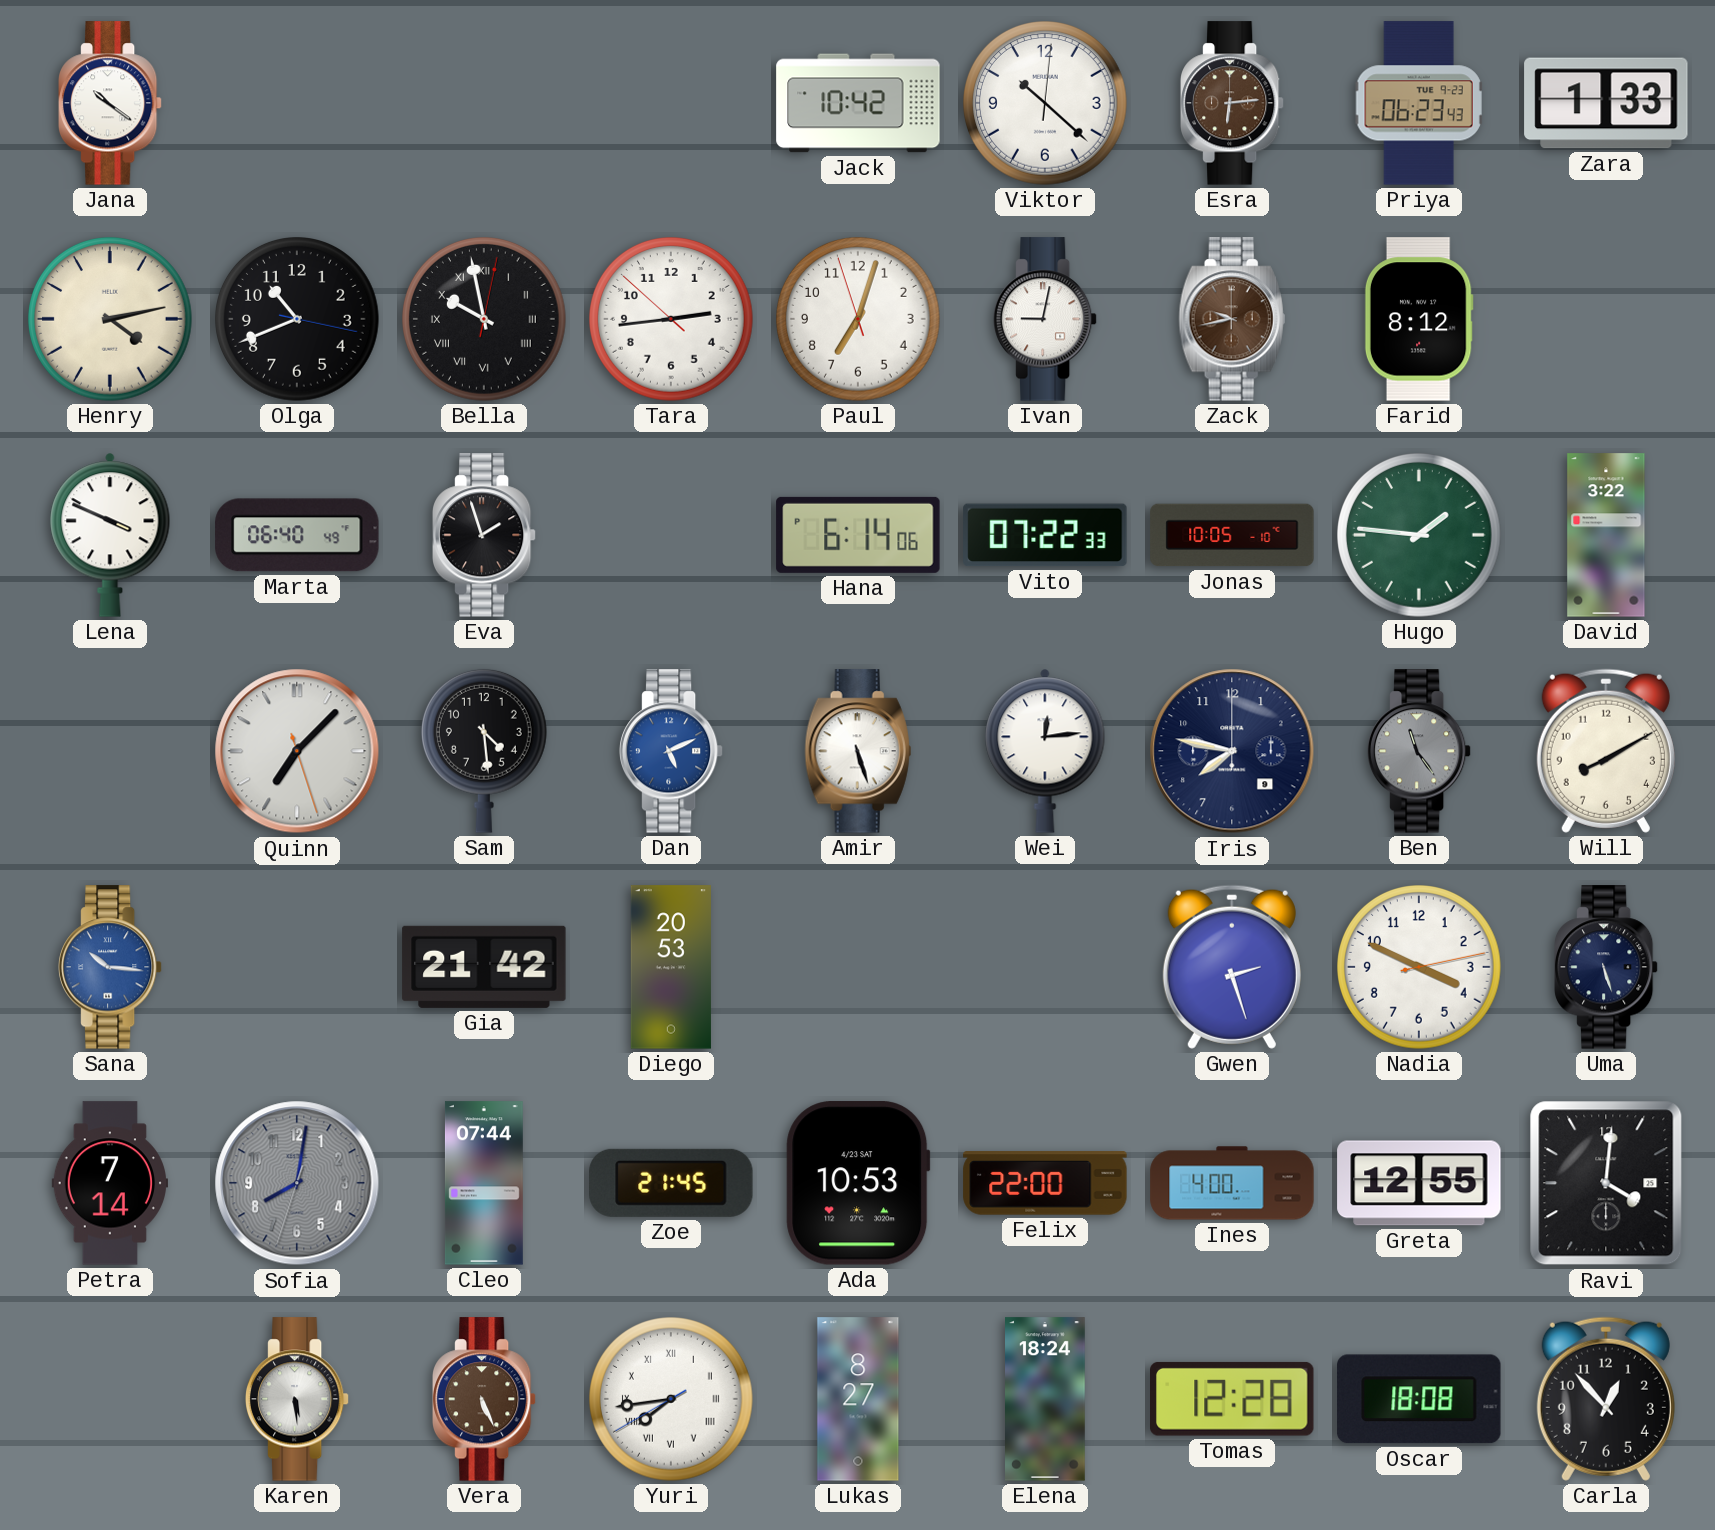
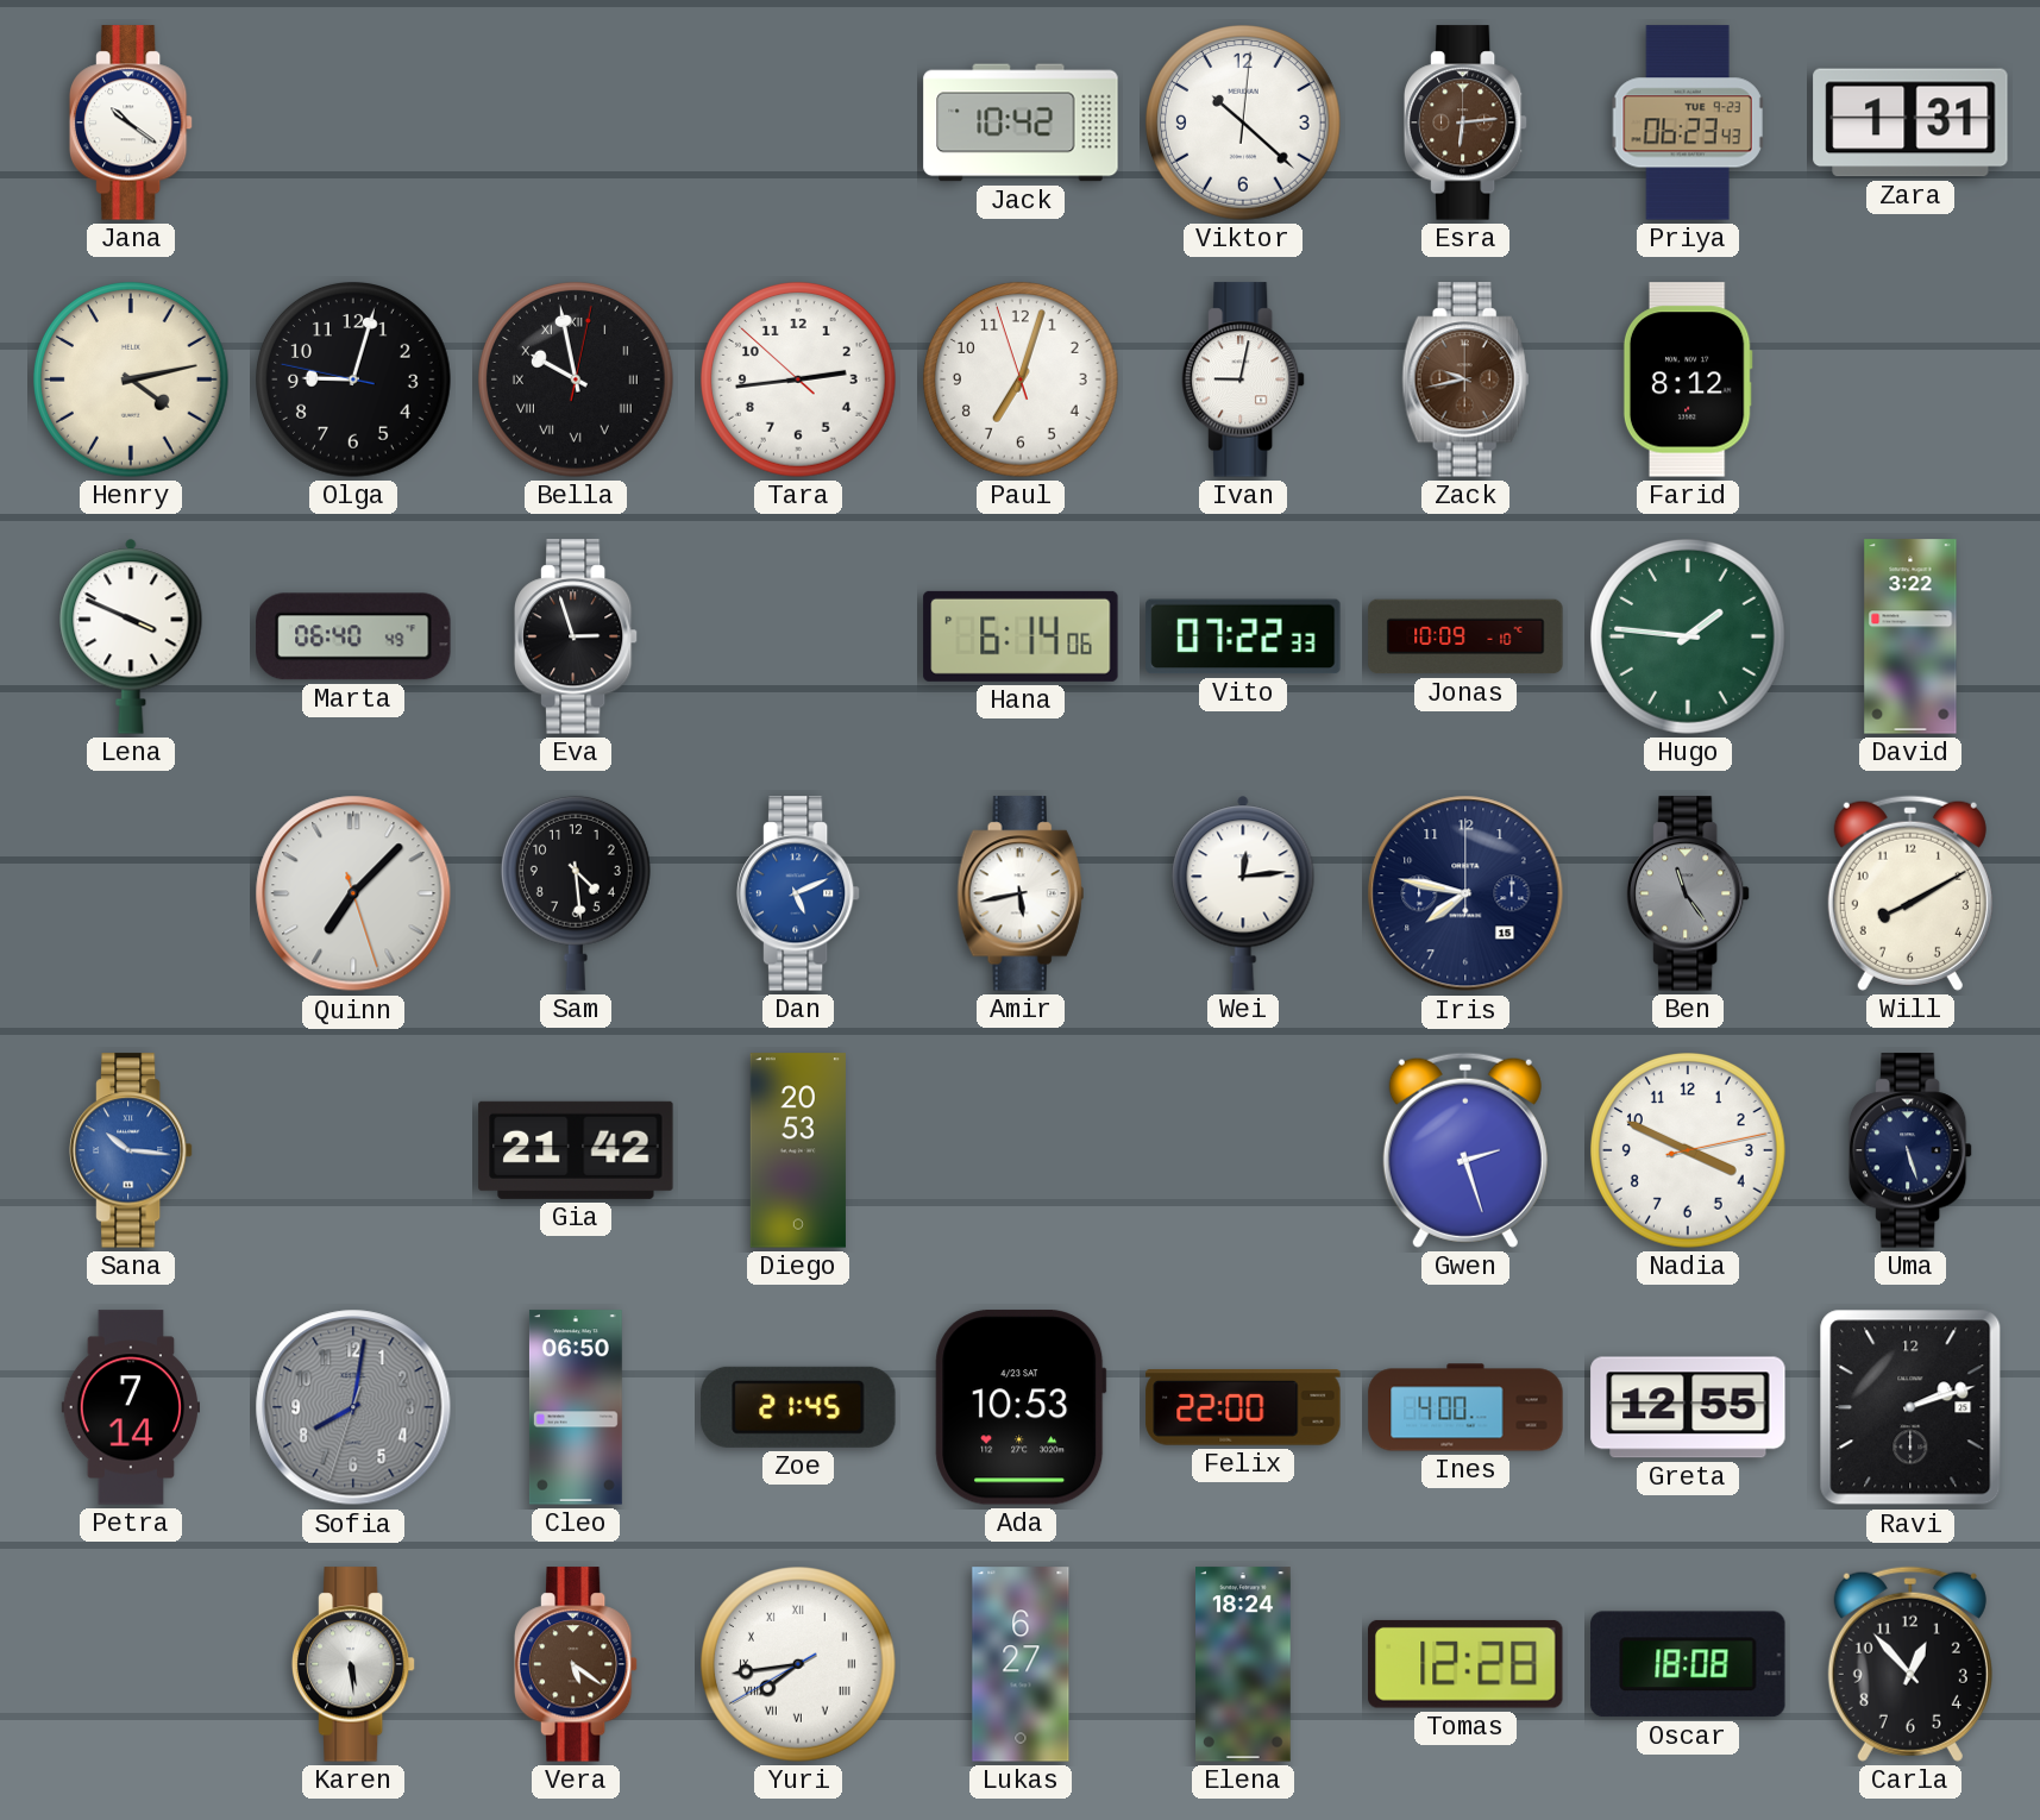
Zara: 1:33 -> 1:31 (1910, 123)
Olga: 10:41 -> 9:02 (354, 381)
Eva: 1:57 -> 2:57 (576, 636)
Jonas: 10:05 -> 10:09 (1465, 636)
Amir: 5:27 -> 5:43 (1021, 893)
Iris date: 9 -> 15 (1465, 893)
Cleo: 07:44 -> 06:50 (576, 1407)
Ravi: 4:01 -> 2:12 (1910, 1407)
Vera: 5:26 -> 5:21 (576, 1664)
Lukas: 8:27 -> 6:27 (1021, 1664)
